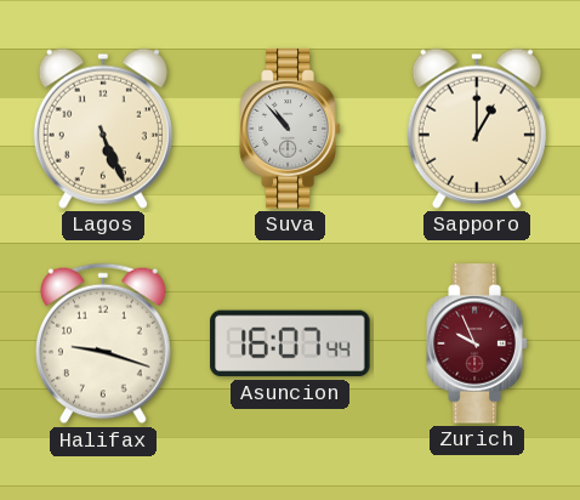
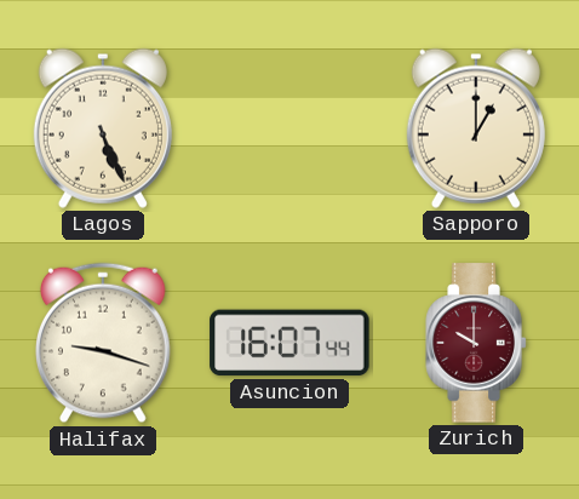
Suva: 10:53 -> none (290, 129)
Zurich: 9:56 -> 10:00 (476, 343)
